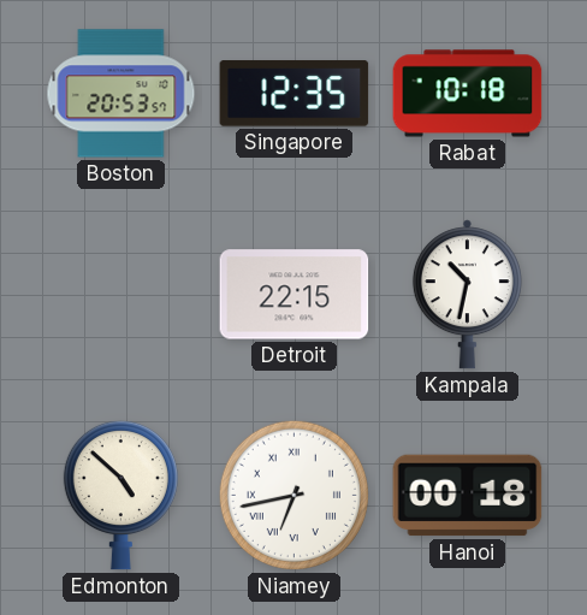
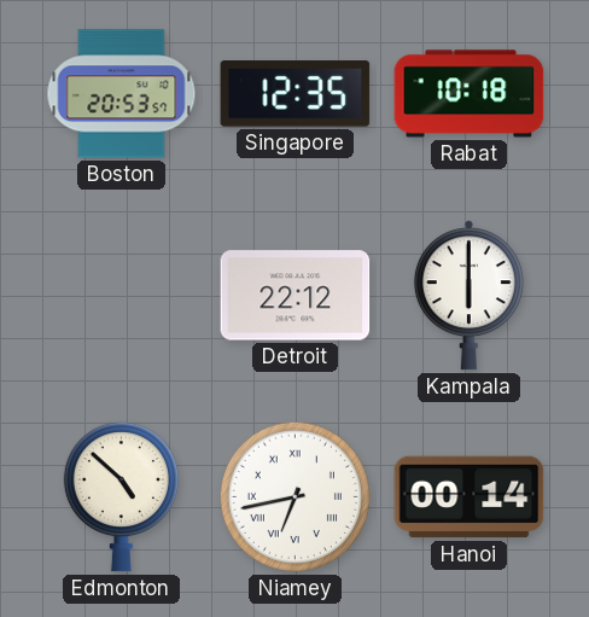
Detroit: 22:15 -> 22:12 (296, 296)
Kampala: 10:32 -> 6:00 (468, 296)
Hanoi: 00:18 -> 00:14 (470, 497)
